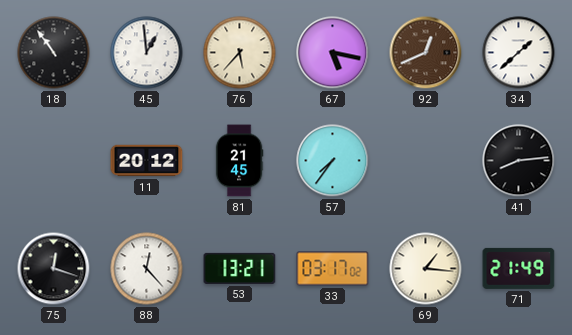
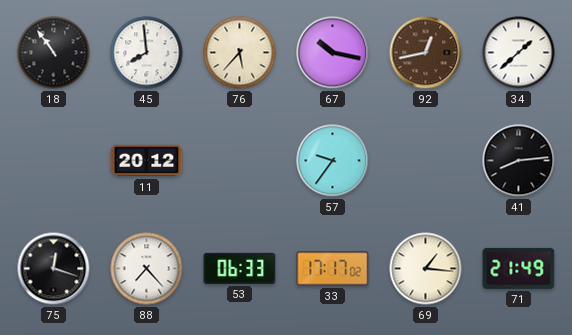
45: 12:59 -> 7:59 (147, 53)
67: 5:17 -> 10:17 (333, 53)
92: 12:41 -> 12:43 (426, 53)
81: 21:45 -> none (239, 161)
57: 7:36 -> 9:36 (333, 161)
88: 12:23 -> 7:23 (147, 269)
53: 13:21 -> 06:33 (240, 268)
33: 03:17 -> 17:17 (333, 269)
